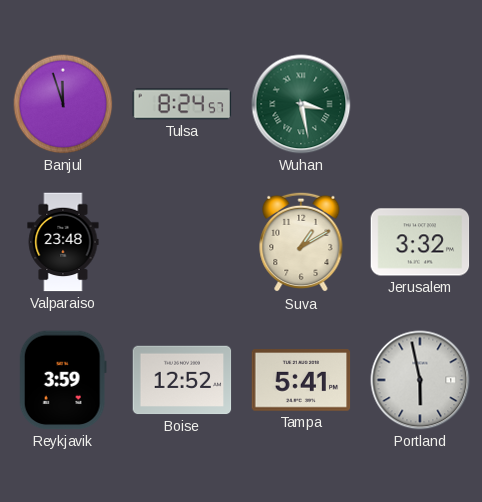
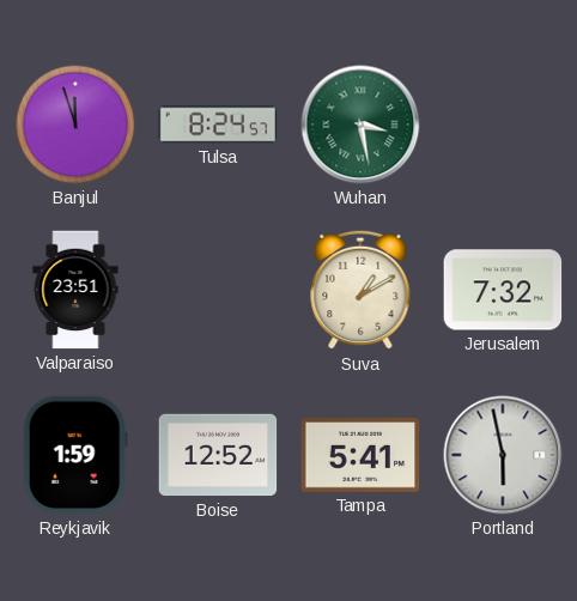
Valparaiso: 23:48 -> 23:51 (75, 290)
Jerusalem: 3:32 -> 7:32 (503, 290)
Reykjavik: 3:59 -> 1:59 (75, 455)
